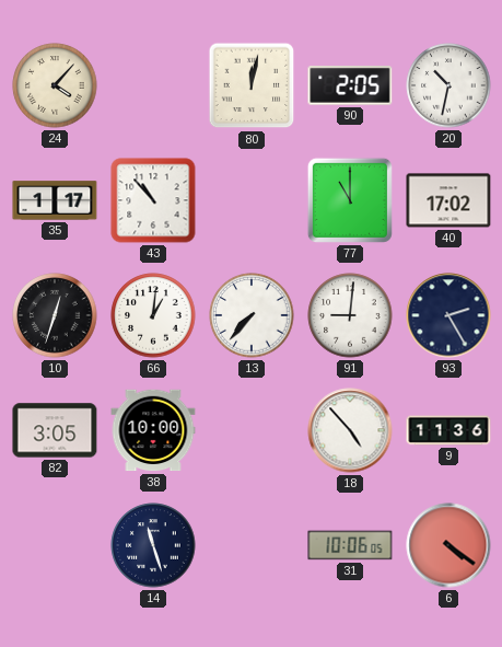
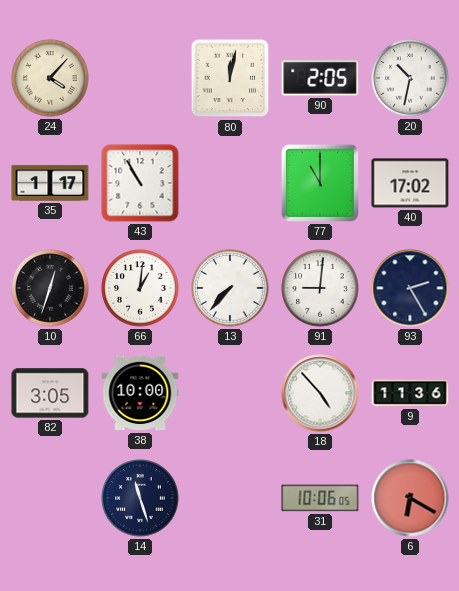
43: 10:53 -> 10:55 (140, 183)
6: 4:21 -> 6:20 (410, 498)
